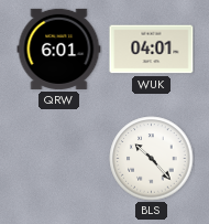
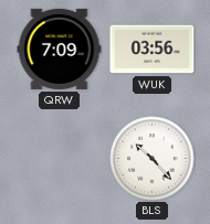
QRW: 6:01 -> 7:09 (60, 49)
WUK: 04:01 -> 03:56 (153, 50)
